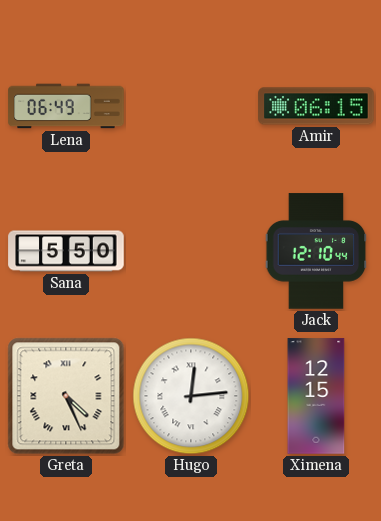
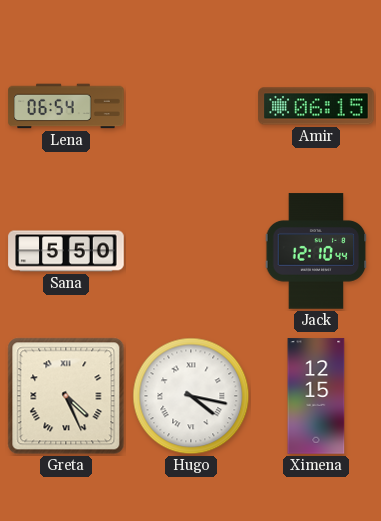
Lena: 06:49 -> 06:54 (66, 106)
Hugo: 12:14 -> 4:17 (191, 396)
